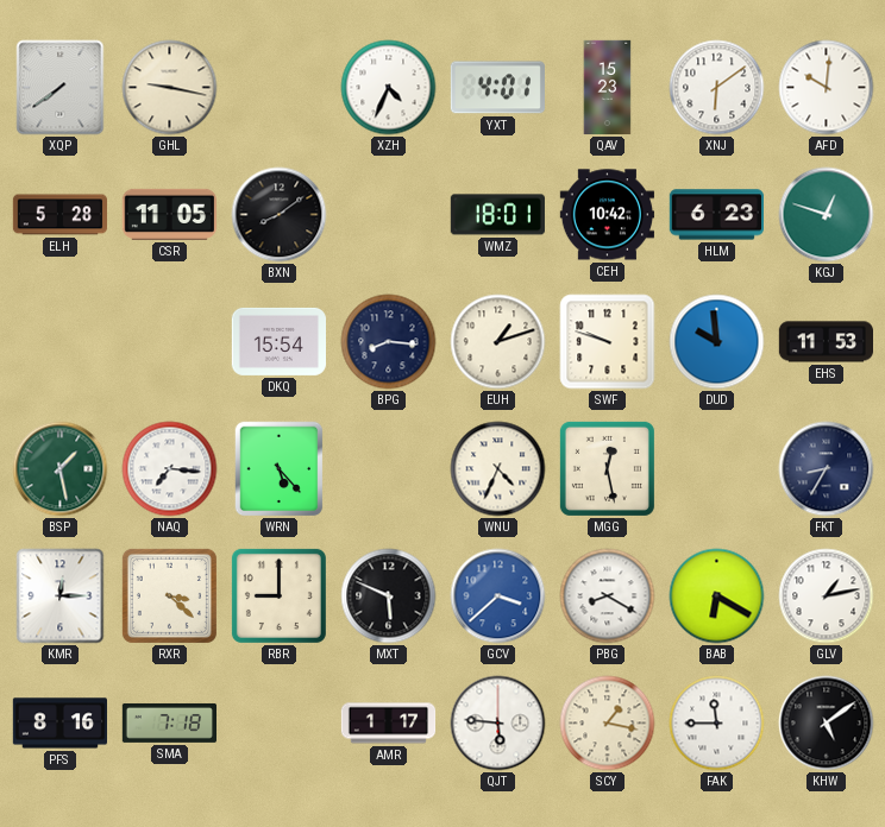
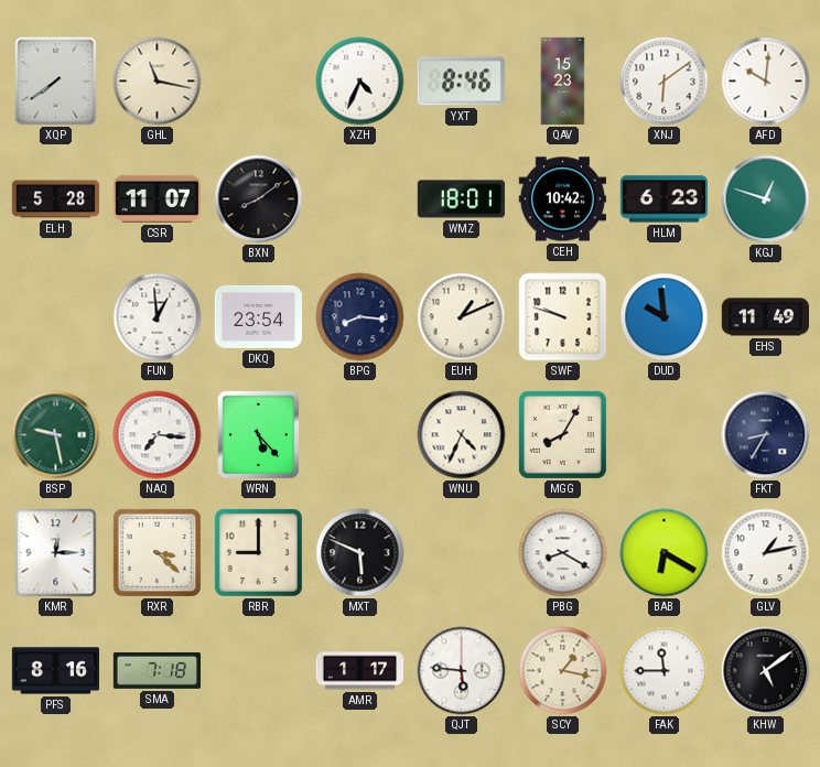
GHL: 9:17 -> 11:17 (158, 82)
YXT: 4:01 -> 8:46 (461, 82)
CSR: 11:05 -> 11:07 (157, 198)
FUN: none -> 12:59 (158, 317)
DKQ: 15:54 -> 23:54 (258, 316)
EUH: 1:12 -> 1:11 (462, 317)
EHS: 11:53 -> 11:49 (765, 317)
BSP: 1:28 -> 9:28 (56, 435)
MGG: 12:28 -> 8:05 (562, 434)
GCV: 3:38 -> none (498, 596)
